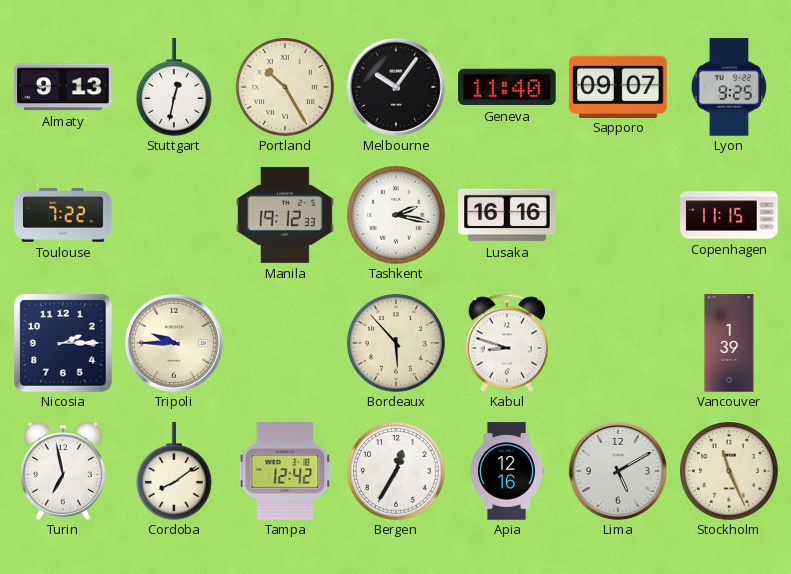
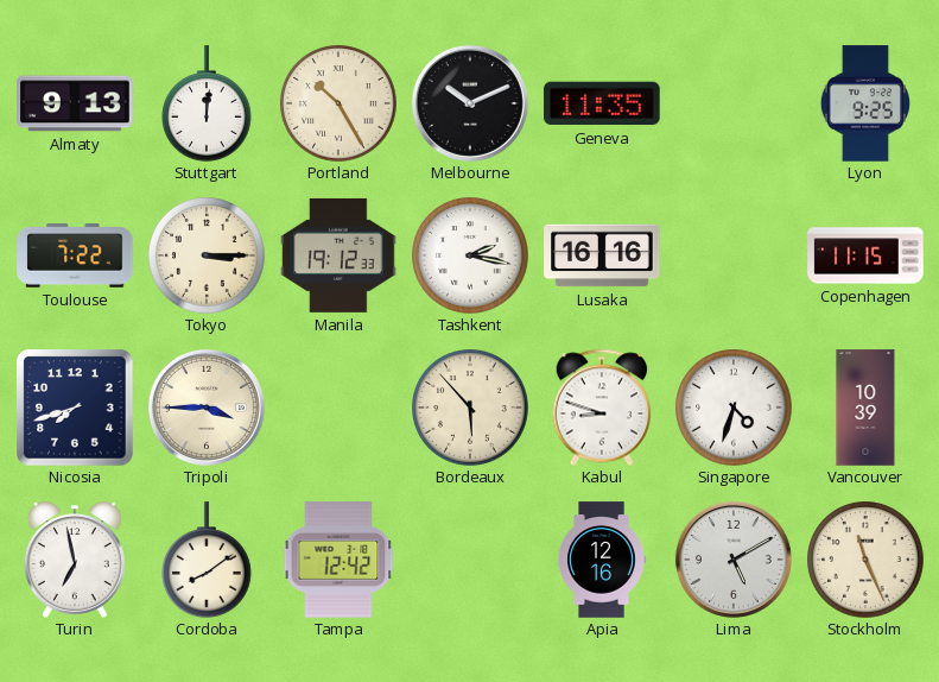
Stuttgart: 12:32 -> 12:01 (208, 103)
Melbourne: 10:06 -> 10:11 (470, 103)
Geneva: 11:40 -> 11:35 (602, 103)
Sapporo: 09:07 -> none (618, 86)
Tokyo: none -> 3:15 (207, 255)
Nicosia: 2:15 -> 7:42 (75, 408)
Tripoli: 9:45 -> 3:45 (207, 408)
Singapore: none -> 4:33 (734, 408)
Vancouver: 1:39 -> 10:39 (865, 408)
Bergen: 12:35 -> none (396, 471)
